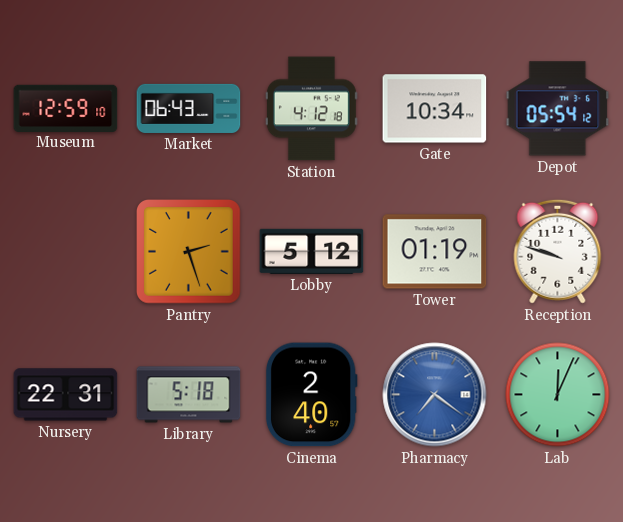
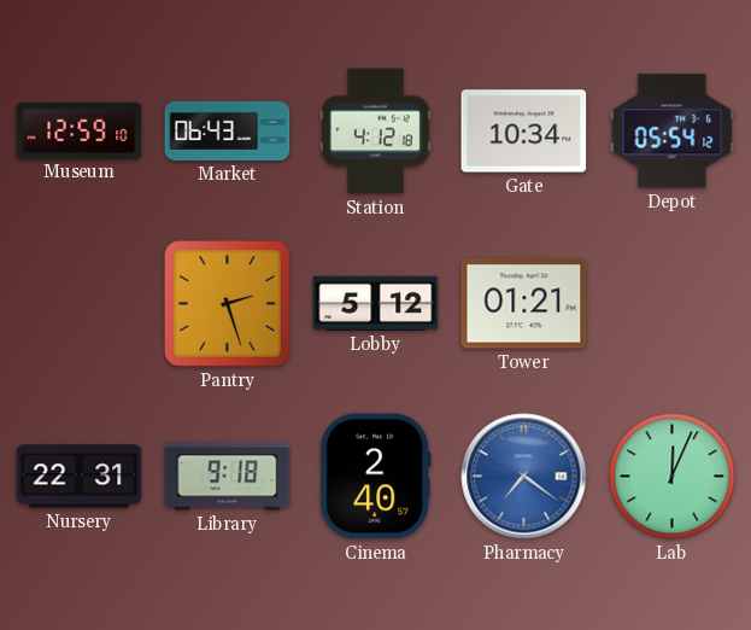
Tower: 01:19 -> 01:21 (524, 304)
Reception: 9:48 -> none (558, 251)
Library: 5:18 -> 9:18 (228, 477)
